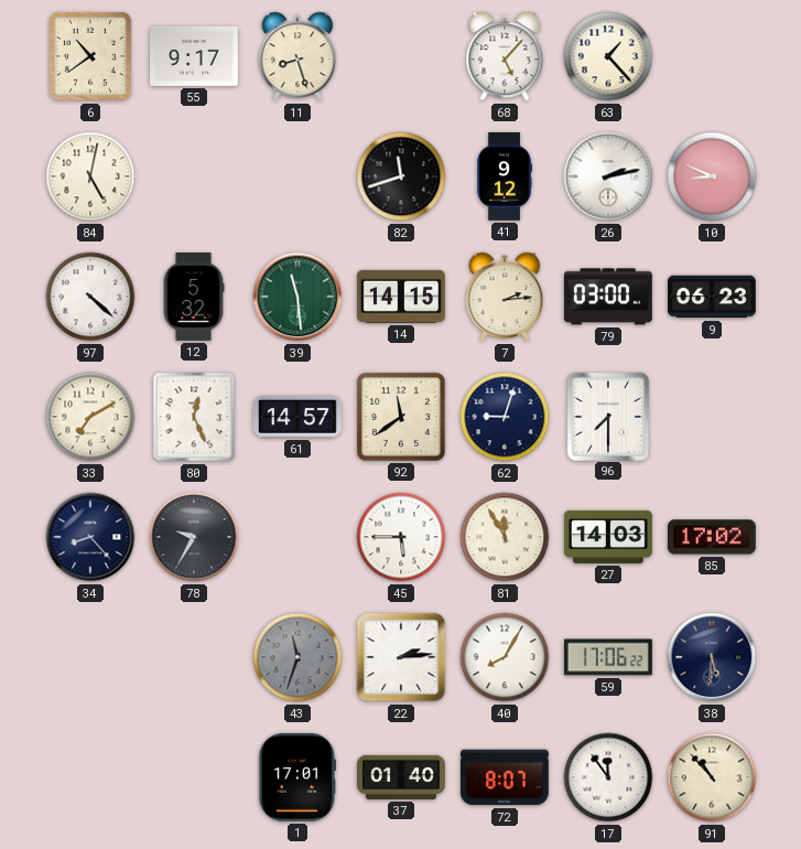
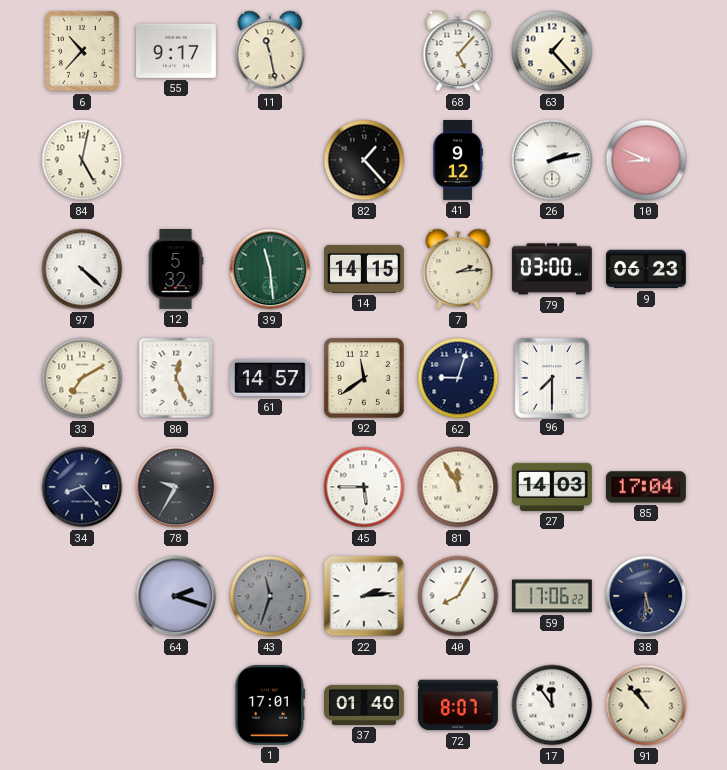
6: 10:39 -> 10:37 (82, 52)
11: 8:27 -> 11:28 (270, 51)
82: 11:42 -> 1:23 (364, 160)
85: 17:02 -> 17:04 (646, 487)
64: none -> 2:18 (176, 596)
